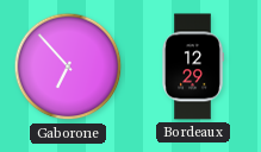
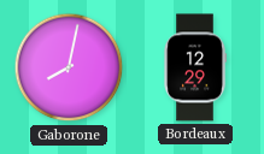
Gaborone: 6:53 -> 8:02 (69, 67)
